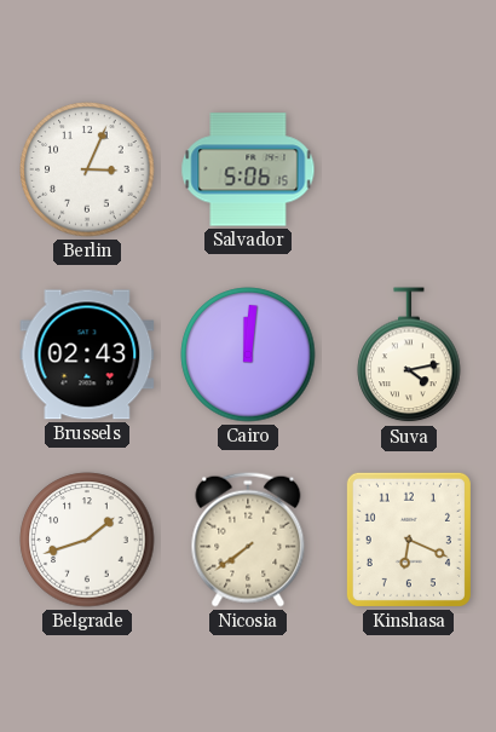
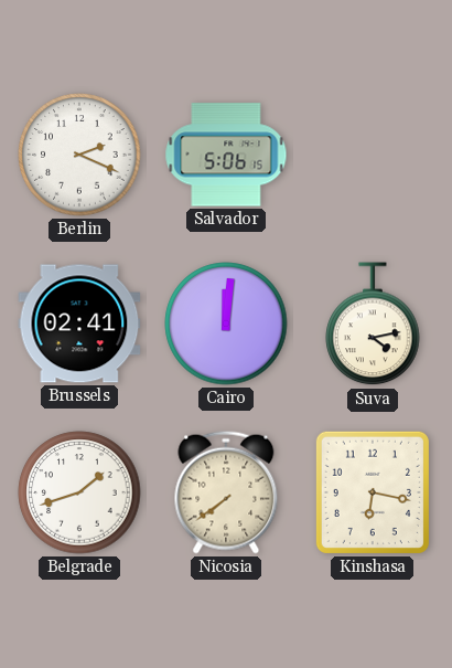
Berlin: 3:04 -> 2:19 (79, 155)
Brussels: 02:43 -> 02:41 (79, 324)
Kinshasa: 6:19 -> 6:17 (373, 492)
